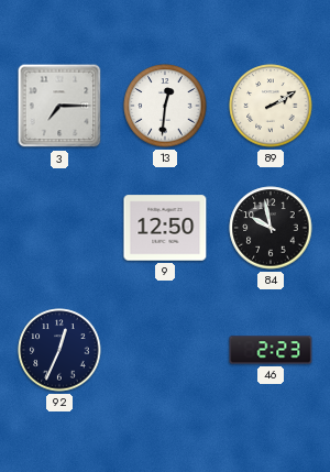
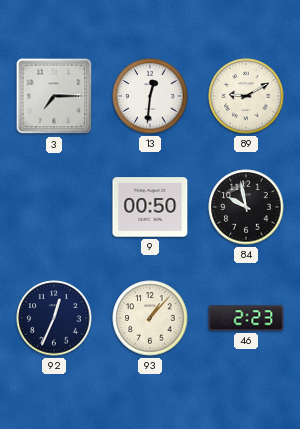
89: 2:10 -> 9:10 (246, 96)
9: 12:50 -> 00:50 (150, 207)
93: none -> 1:07 (150, 318)
